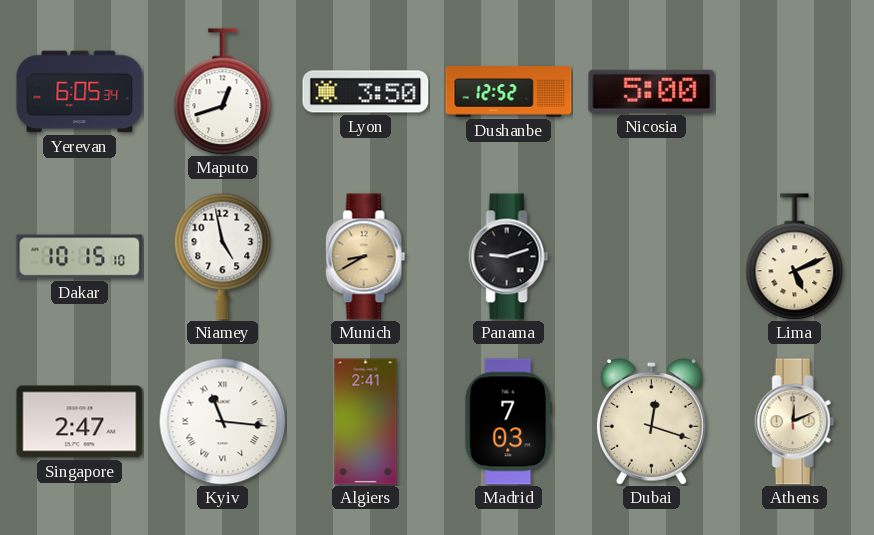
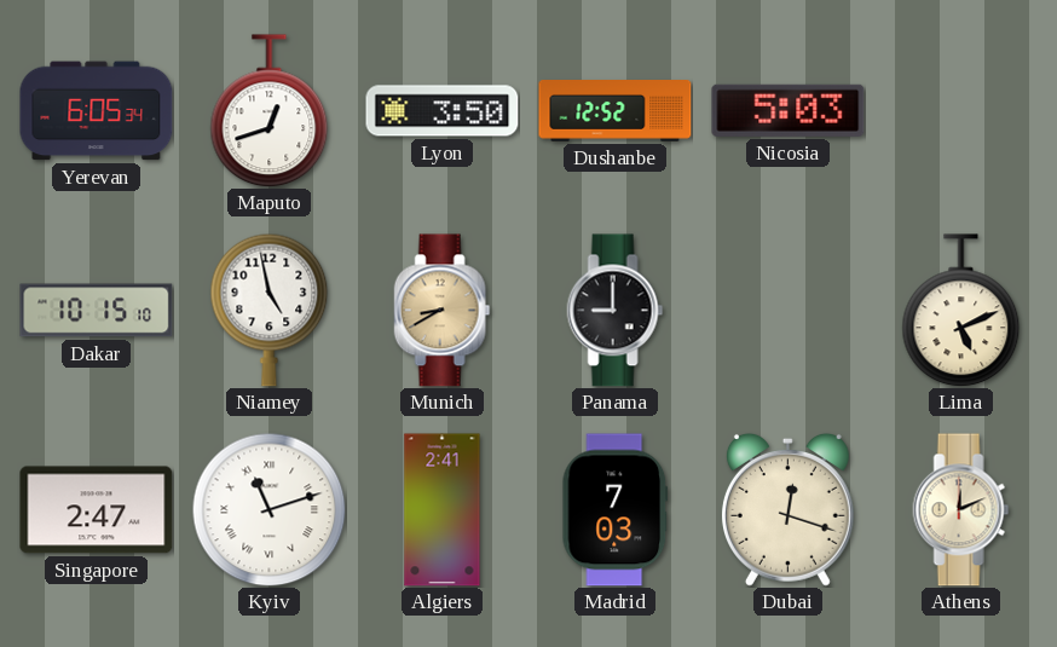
Nicosia: 5:00 -> 5:03 (789, 110)
Panama: 9:12 -> 9:00 (616, 311)
Kyiv: 11:16 -> 11:12 (268, 509)
